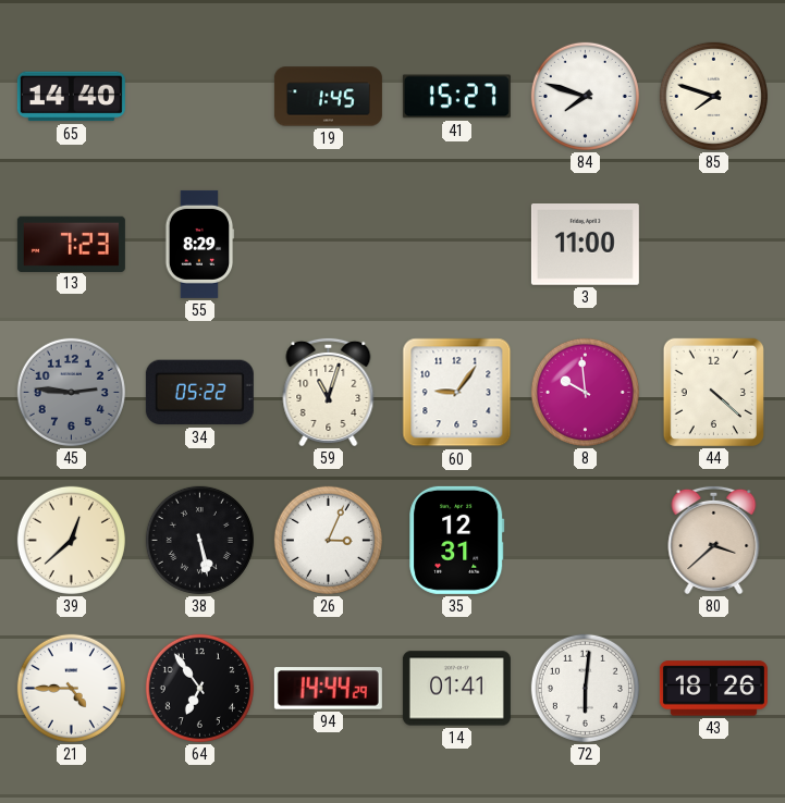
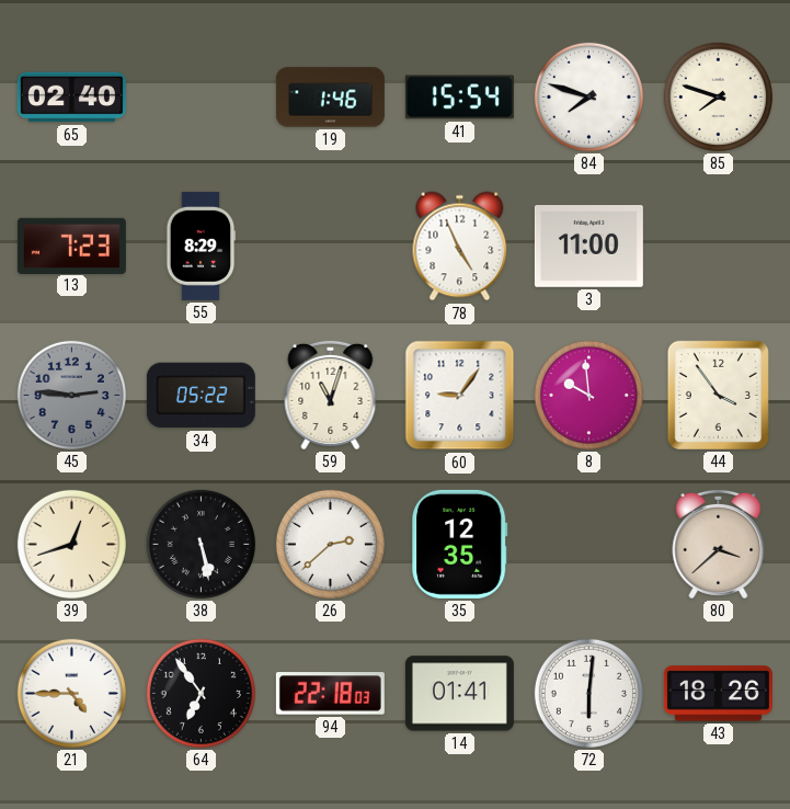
65: 14:40 -> 02:40 (71, 98)
19: 1:45 -> 1:46 (330, 98)
41: 15:27 -> 15:54 (459, 98)
78: none -> 4:56 (460, 247)
44: 4:22 -> 3:54 (718, 395)
39: 12:38 -> 12:42 (71, 544)
26: 3:04 -> 2:38 (330, 544)
35: 12:31 -> 12:35 (460, 544)
94: 14:44 -> 22:18 (330, 694)
